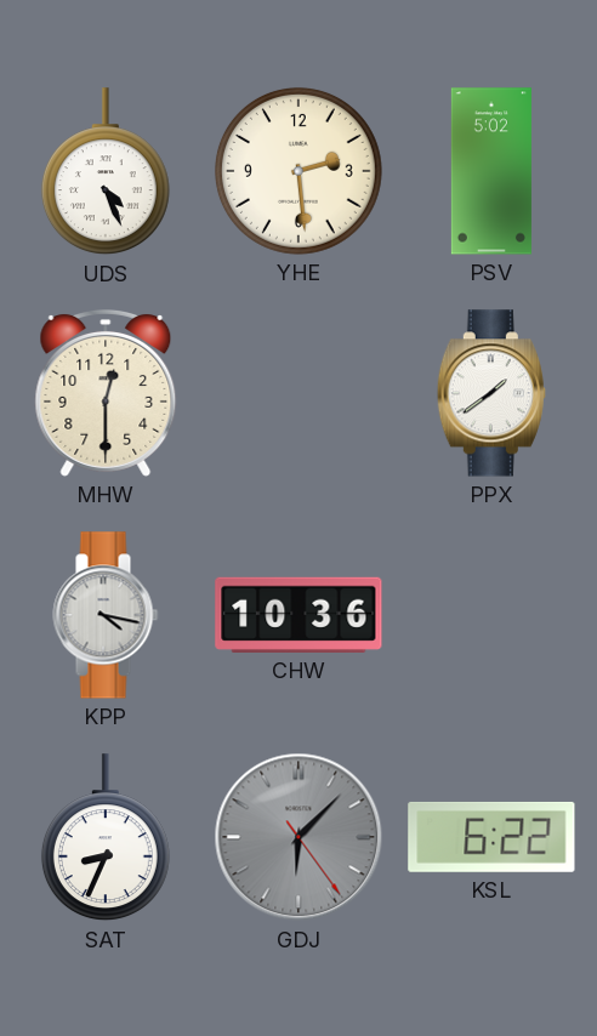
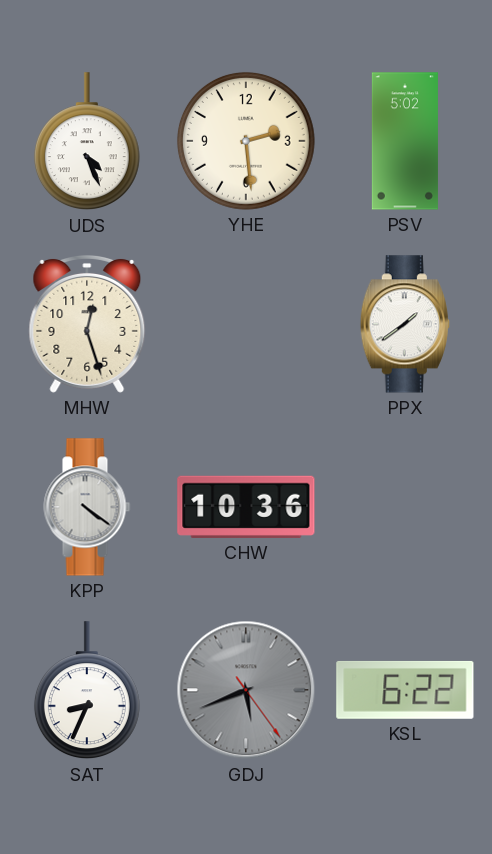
MHW: 12:30 -> 12:27 (87, 325)
KPP: 4:17 -> 4:21 (87, 507)
GDJ: 6:07 -> 5:41 (246, 690)
